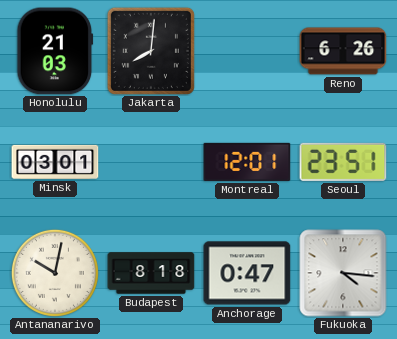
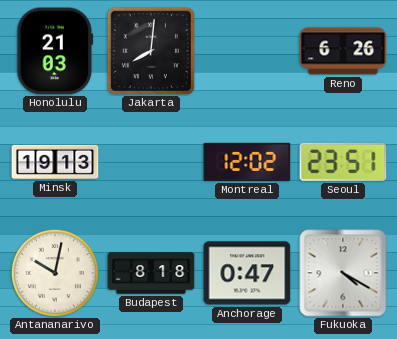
Minsk: 03:01 -> 19:13 (55, 162)
Montreal: 12:01 -> 12:02 (247, 162)
Fukuoka: 4:16 -> 4:20 (343, 273)
